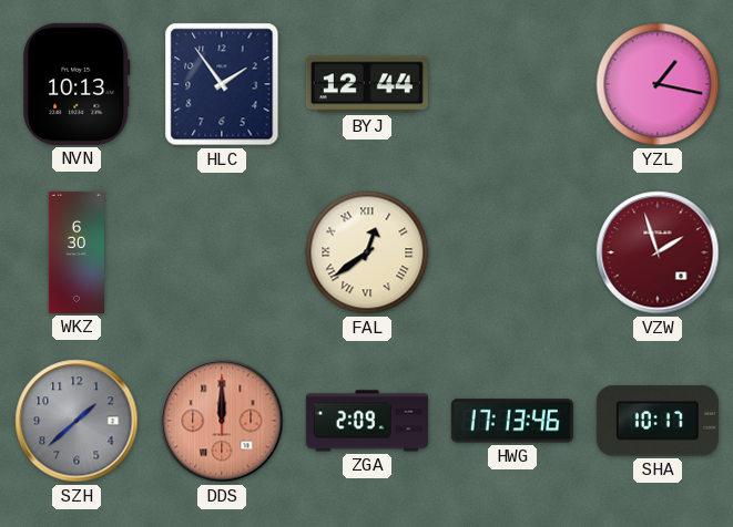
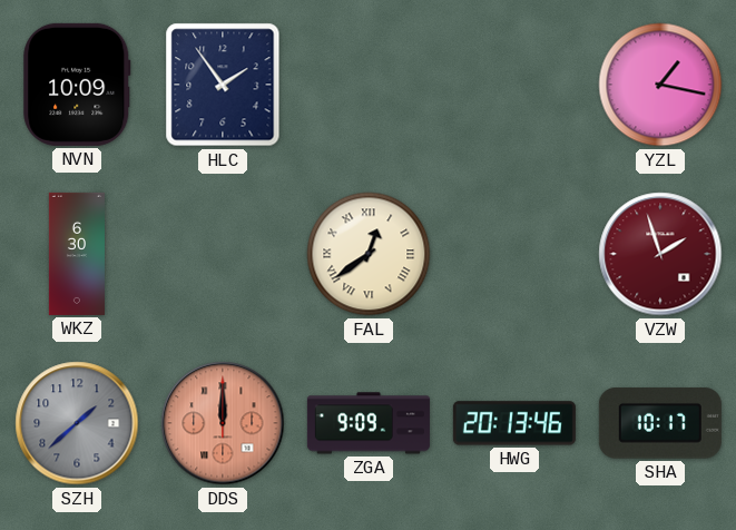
NVN: 10:13 -> 10:09 (77, 85)
BYJ: 12:44 -> none (367, 84)
ZGA: 2:09 -> 9:09 (369, 423)
HWG: 17:13 -> 20:13 (514, 423)
